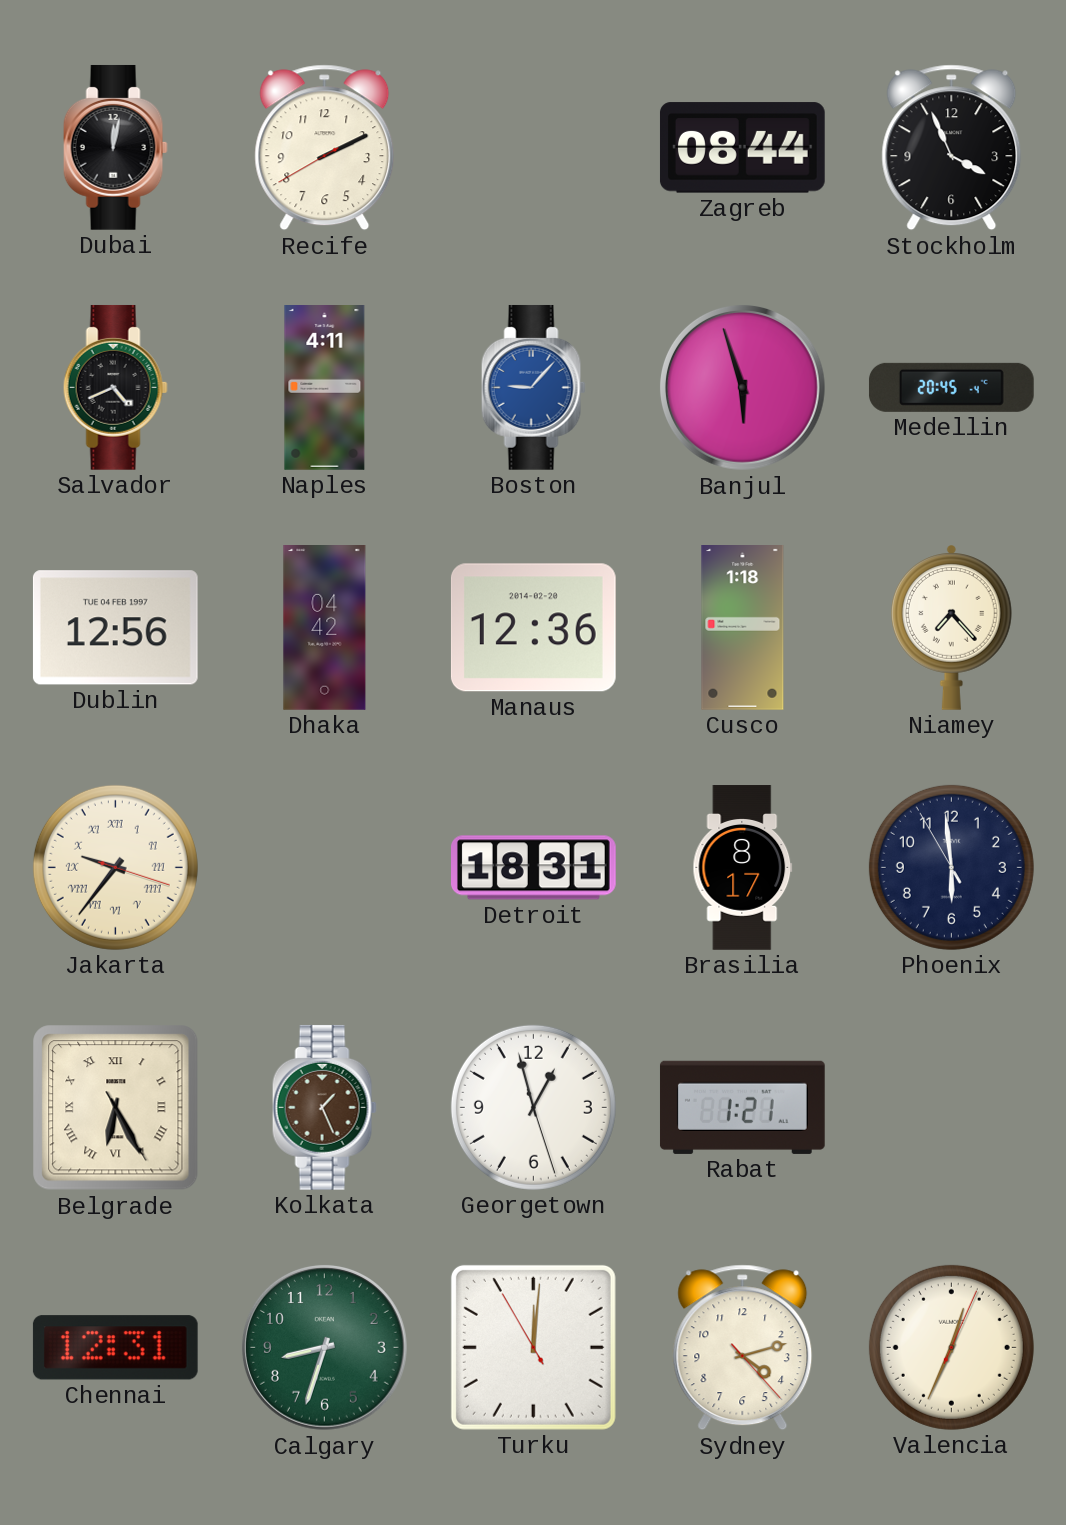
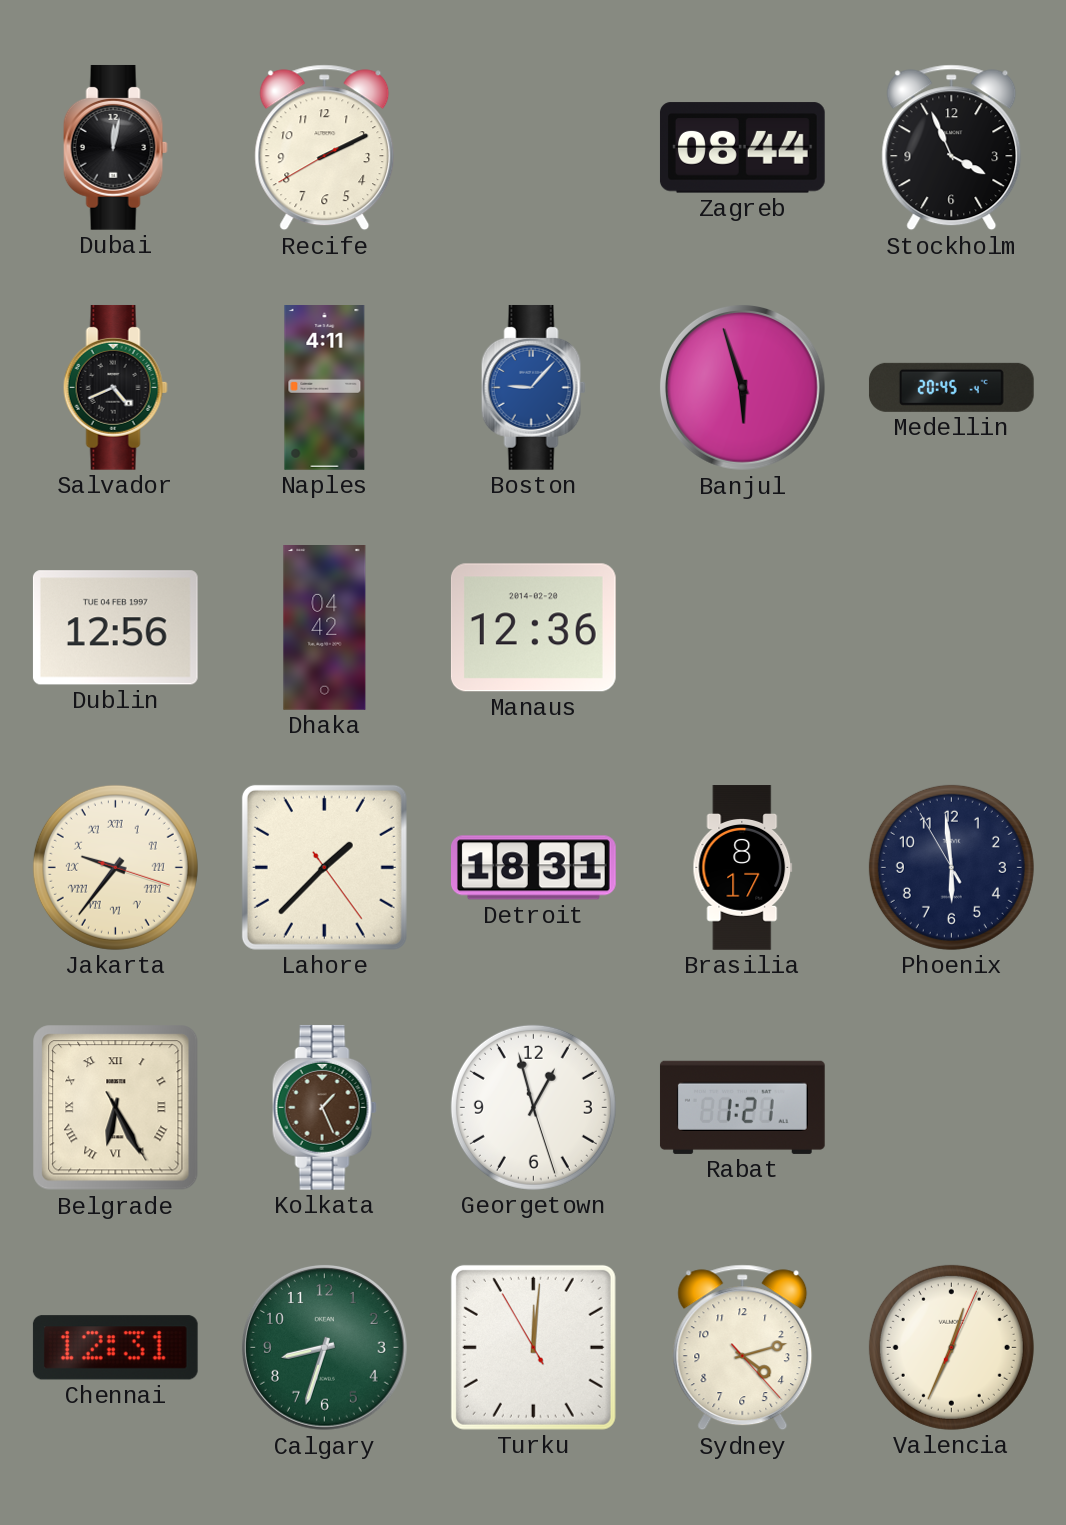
Cusco: 1:18 -> none (743, 628)
Niamey: 7:23 -> none (951, 627)
Lahore: none -> 1:37 (324, 867)
